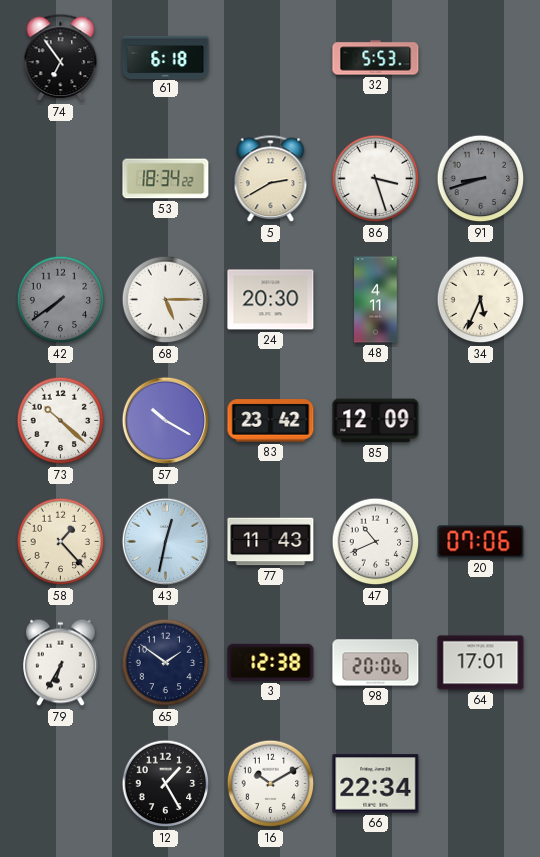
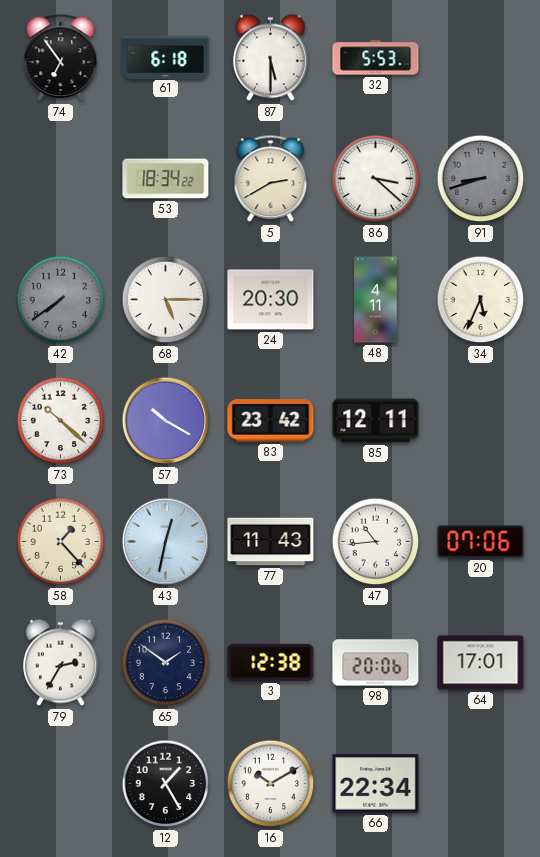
87: none -> 5:30 (271, 58)
86: 3:27 -> 3:22 (376, 179)
85: 12:09 -> 12:11 (376, 421)
47: 10:41 -> 10:44 (376, 542)
79: 6:35 -> 2:35 (61, 663)
